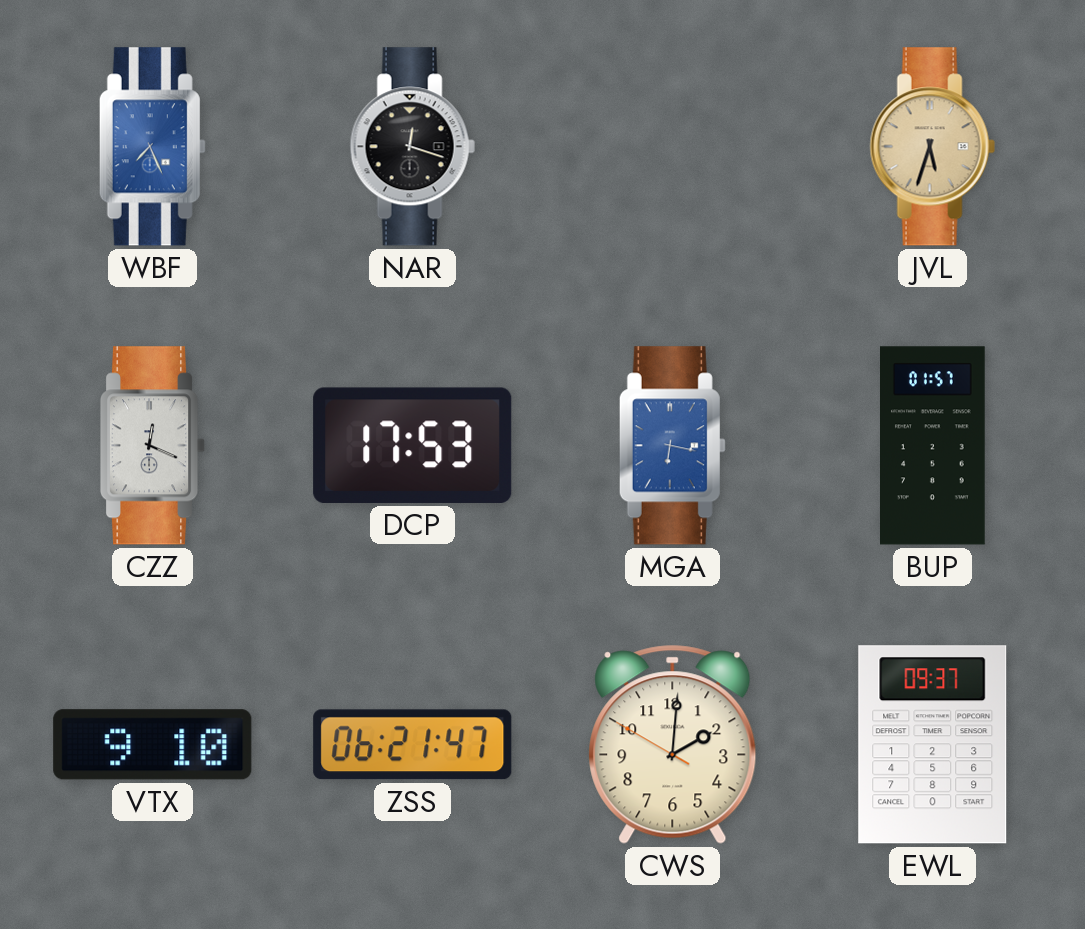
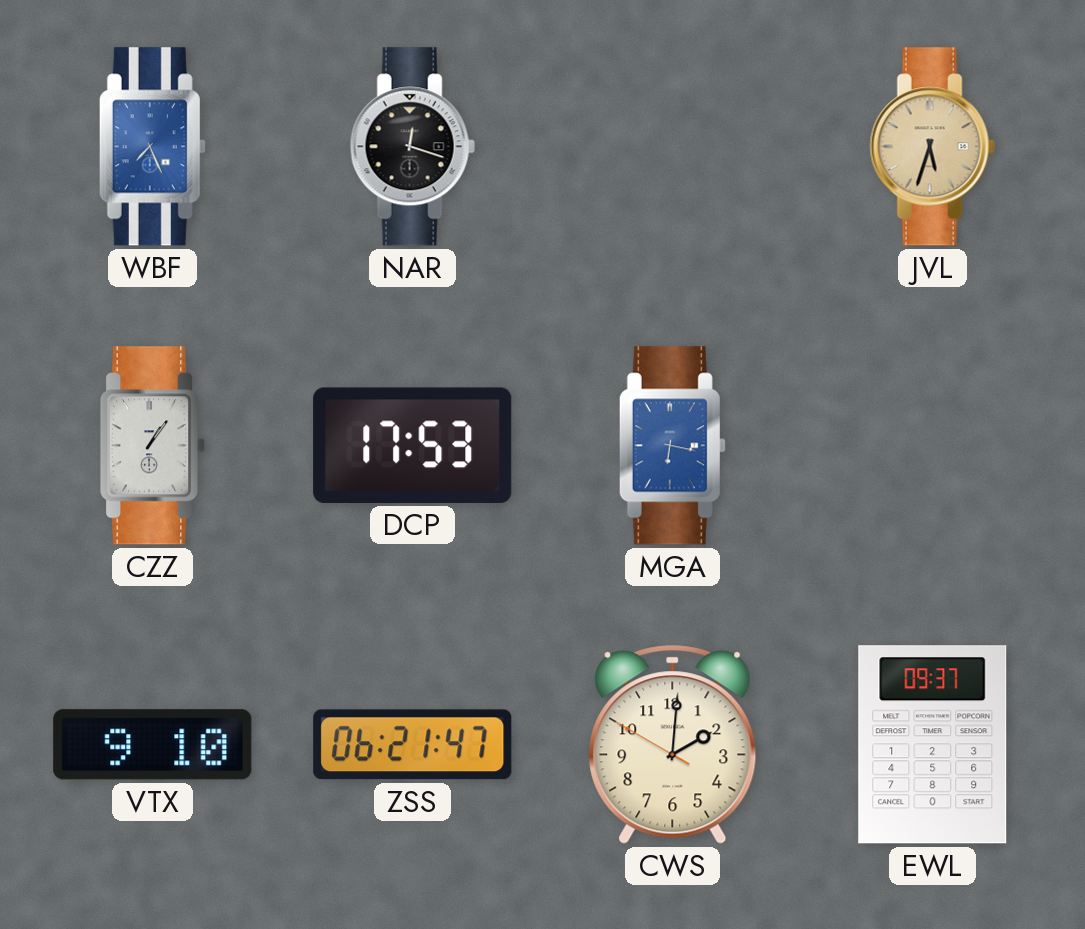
CZZ: 12:19 -> 1:06 (153, 446)
BUP: 01:57 -> none (933, 446)
